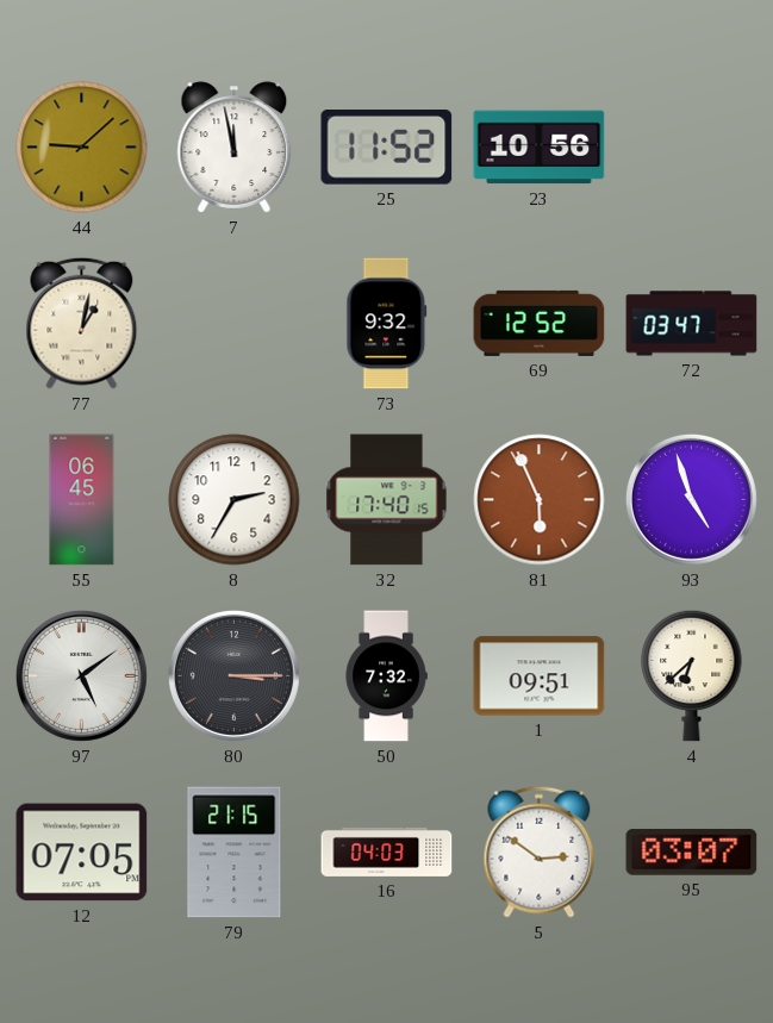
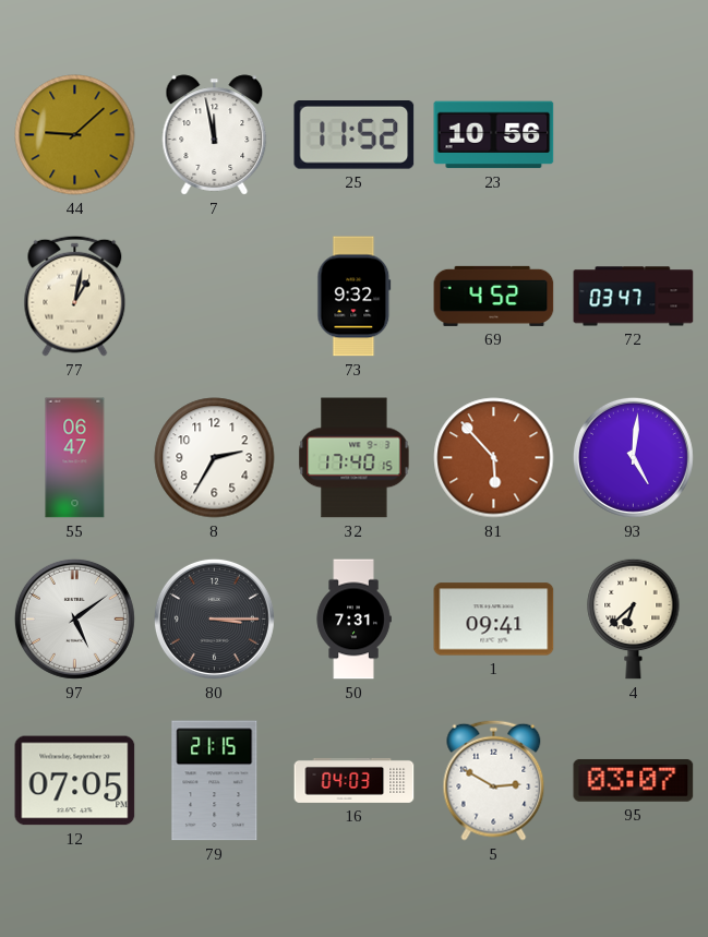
69: 12:52 -> 4:52 (494, 296)
55: 06:45 -> 06:47 (75, 458)
81: 5:56 -> 5:53 (494, 458)
93: 4:57 -> 5:01 (633, 457)
50: 7:32 -> 7:31 (353, 620)
1: 09:51 -> 09:41 (494, 620)
5: 2:51 -> 2:50 (494, 780)
